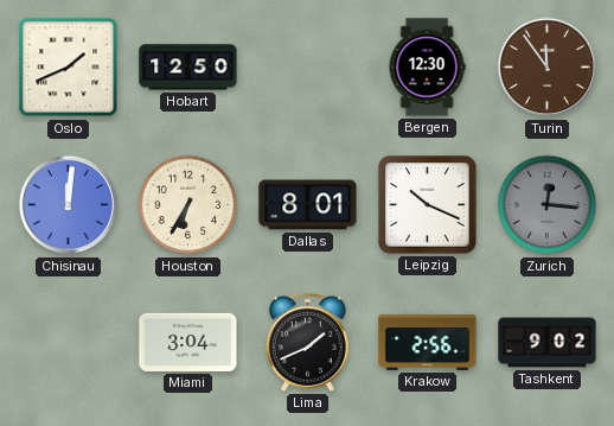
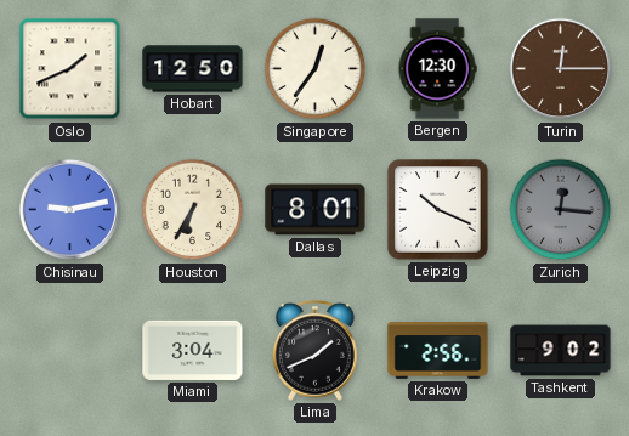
Singapore: none -> 12:36 (316, 69)
Turin: 11:54 -> 12:15 (561, 69)
Chisinau: 12:01 -> 9:13 (70, 210)
